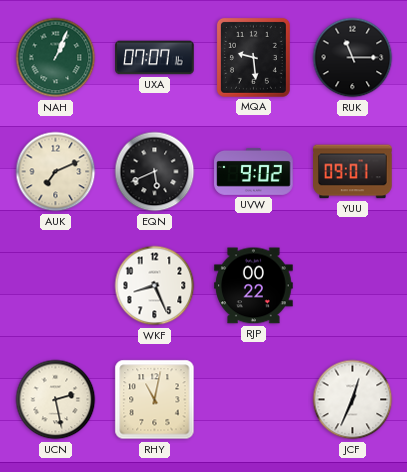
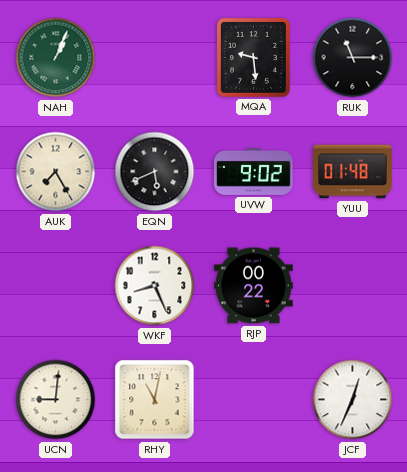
UXA: 07:07 -> none (155, 58)
AUK: 7:11 -> 7:25 (56, 172)
YUU: 09:01 -> 01:48 (353, 172)
UCN: 2:28 -> 9:01 (56, 400)
